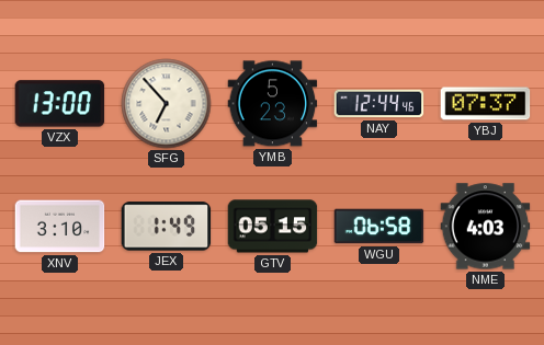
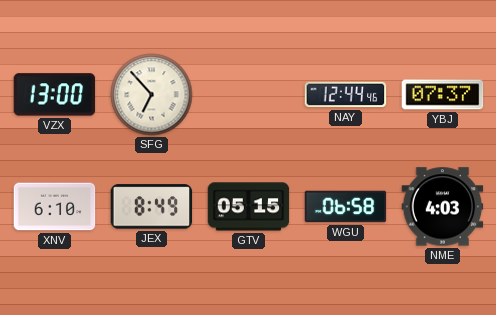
YMB: 5:23 -> none (273, 104)
XNV: 3:10 -> 6:10 (55, 207)
JEX: 1:49 -> 8:49 (152, 207)
